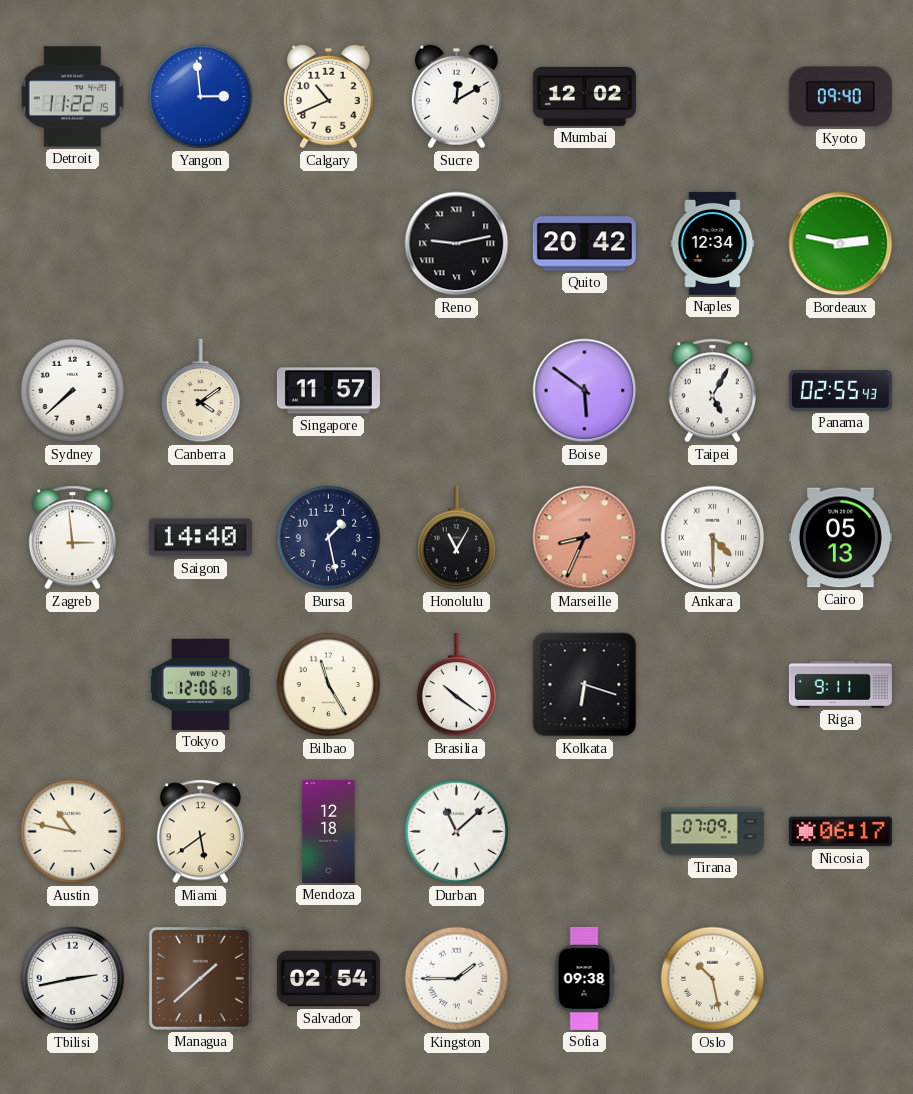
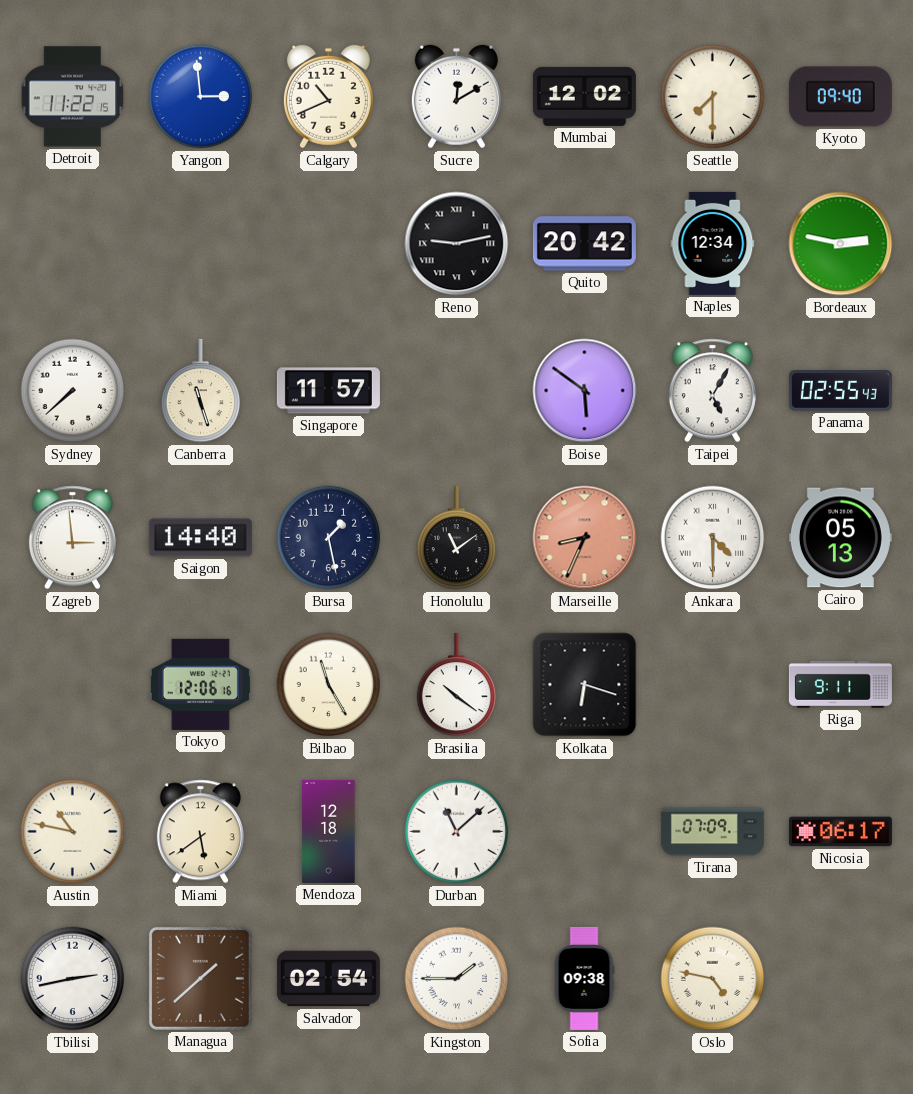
Seattle: none -> 7:30 (713, 97)
Canberra: 4:09 -> 11:27 (201, 391)
Honolulu: 11:05 -> 11:09 (457, 538)
Oslo: 10:28 -> 4:47 (713, 979)
